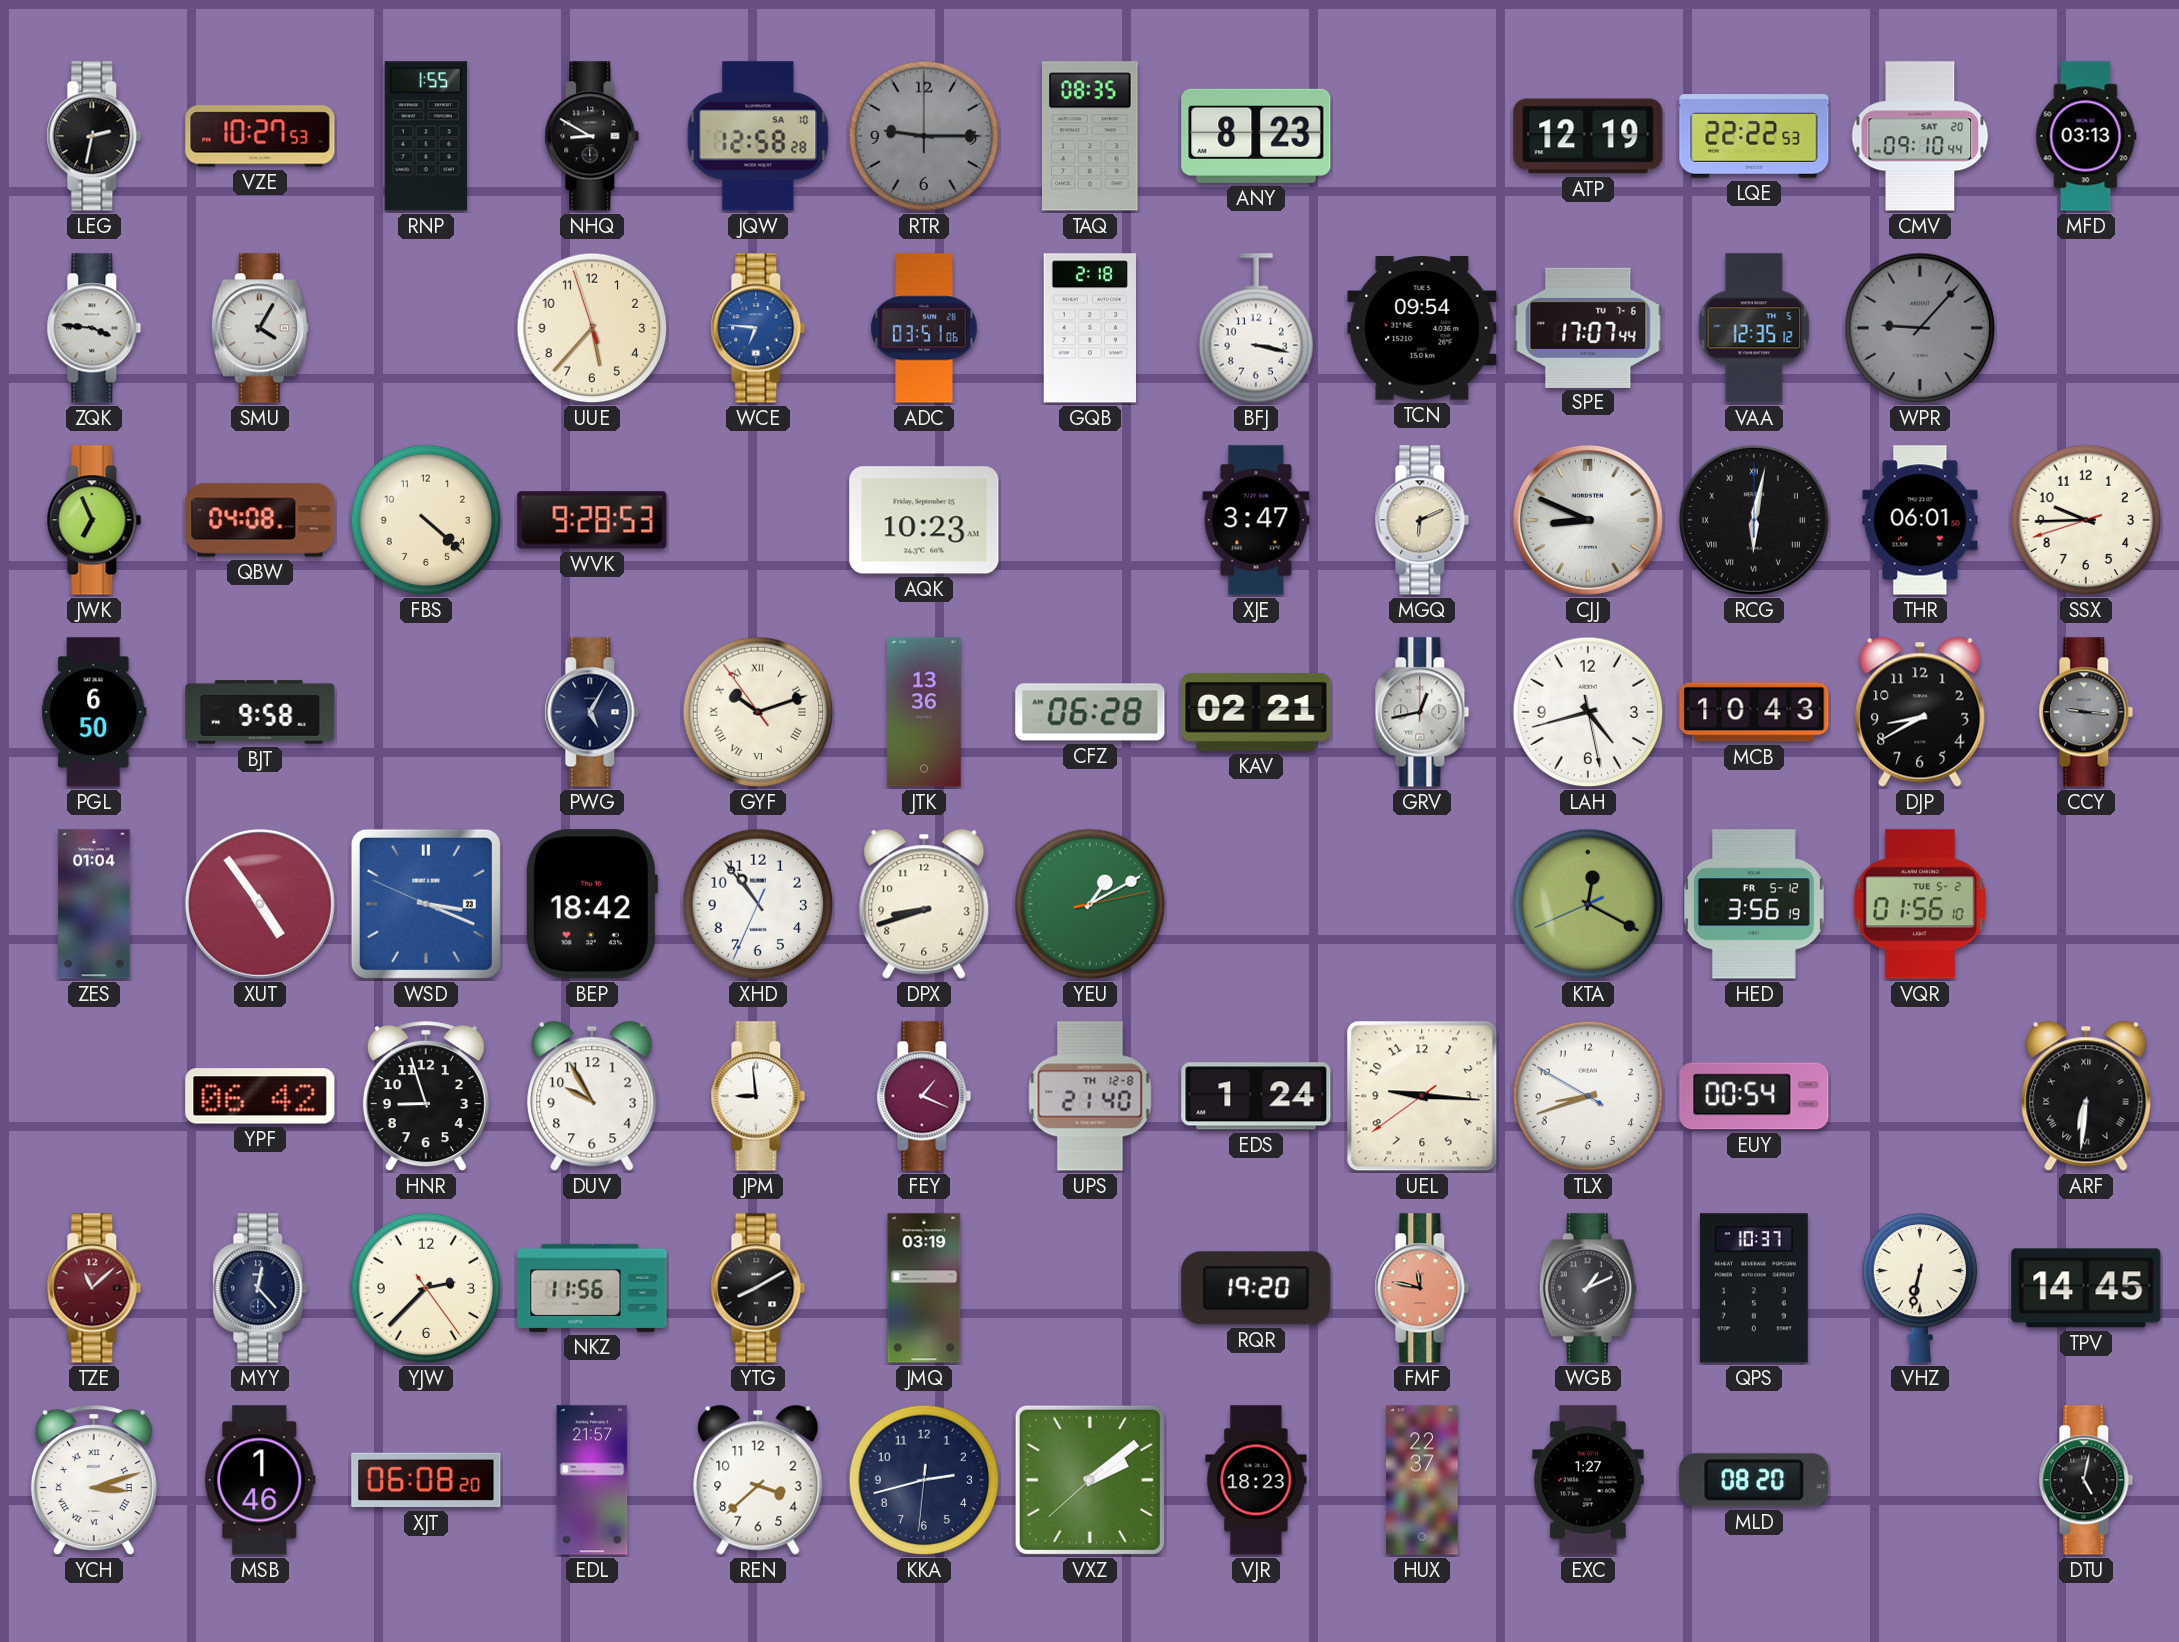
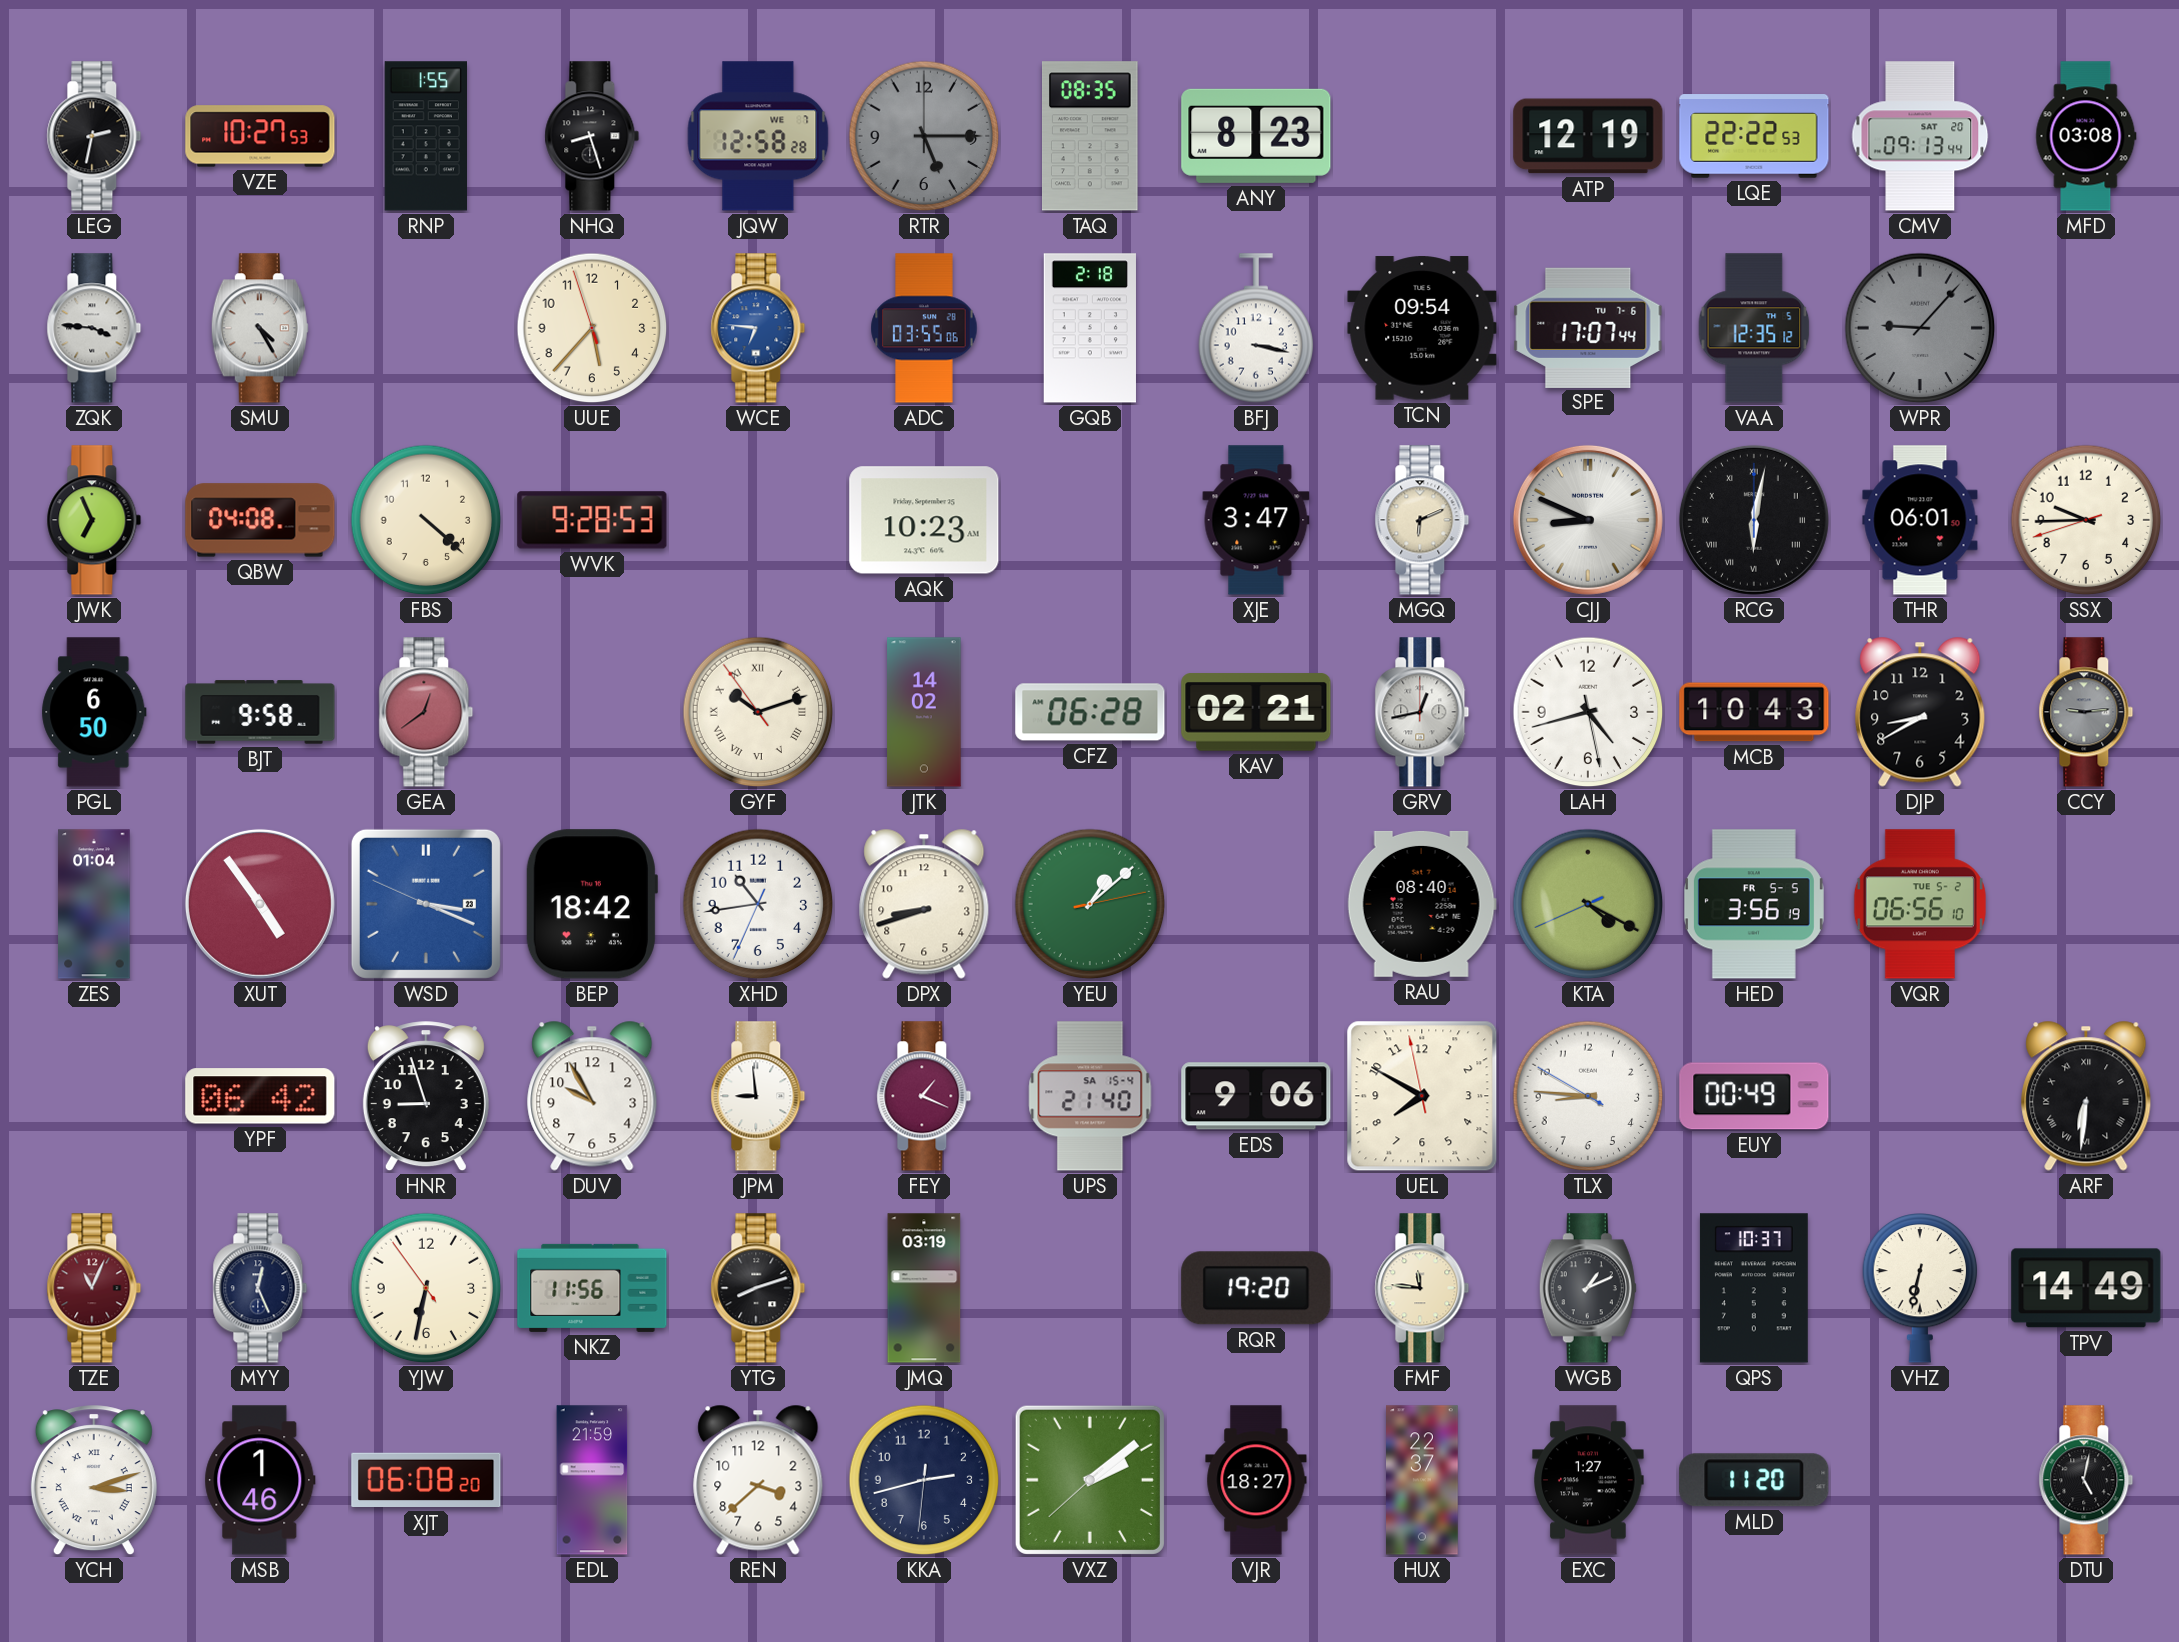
NHQ: 8:50 -> 8:27 (592, 136)
JQW date: SA 10 -> WE 7 (758, 136)
RTR: 9:15 -> 5:15 (924, 136)
CMV: 09:10 -> 09:13 (1920, 136)
MFD: 03:13 -> 03:08 (2086, 136)
SMU: 4:05 -> 4:25 (260, 328)
ADC: 03:51 -> 03:55 (924, 328)
GEA: none -> 12:39 (426, 712)
PWG: 5:05 -> none (592, 712)
JTK: 13:36 -> 14:02 (924, 712)
CCY: 9:16 -> 9:14 (2086, 712)
XHD: 10:53 -> 10:43 (758, 904)
YEU: 1:10 -> 1:08 (1090, 904)
RAU: none -> 08:40 (1422, 904)
KTA: 12:19 -> 4:19 (1588, 904)
HED date: FR 5-12 -> FR 5-5 (1754, 904)
VQR: 01:56 -> 06:56 (1920, 904)
UPS date: TH 12-8 -> SA 15-4 (1090, 1096)
EDS: 1:24 -> 9:06 (1256, 1096)
UEL: 9:15 -> 7:49 (1422, 1096)
TLX: 8:41 -> 8:45 (1588, 1096)
EUY: 00:54 -> 00:49 (1754, 1096)
TZE: 11:08 -> 11:04 (94, 1288)
MYY: 12:23 -> 12:26 (260, 1288)
YJW: 2:37 -> 6:31 (426, 1288)
YTG: 8:10 -> 8:12 (758, 1288)
FMF: 11:47 -> 11:46 (1422, 1288)
FMF dial: salmon -> cream (1422, 1288)
TPV: 14:45 -> 14:49 (2086, 1288)
EDL: 21:57 -> 21:59 (592, 1480)
VJR: 18:23 -> 18:27 (1256, 1480)
MLD: 08:20 -> 11:20 (1754, 1480)
